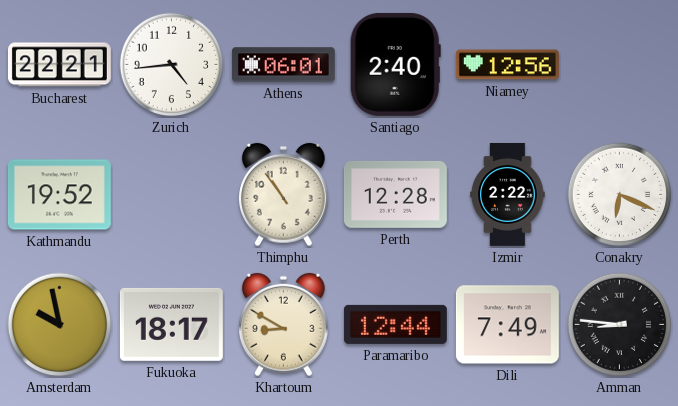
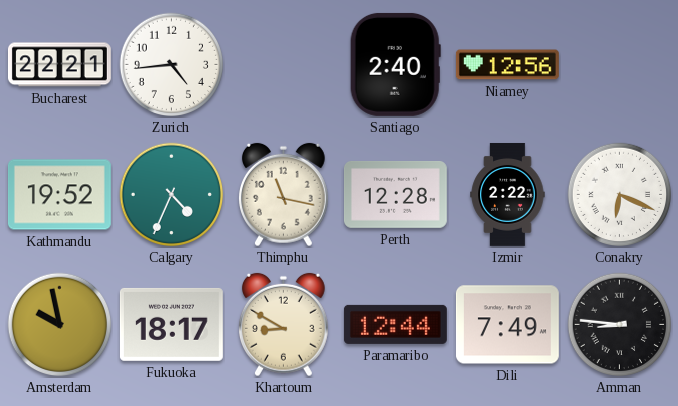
Athens: 06:01 -> none (283, 65)
Calgary: none -> 4:34 (172, 195)
Thimphu: 10:54 -> 11:17 (283, 195)
